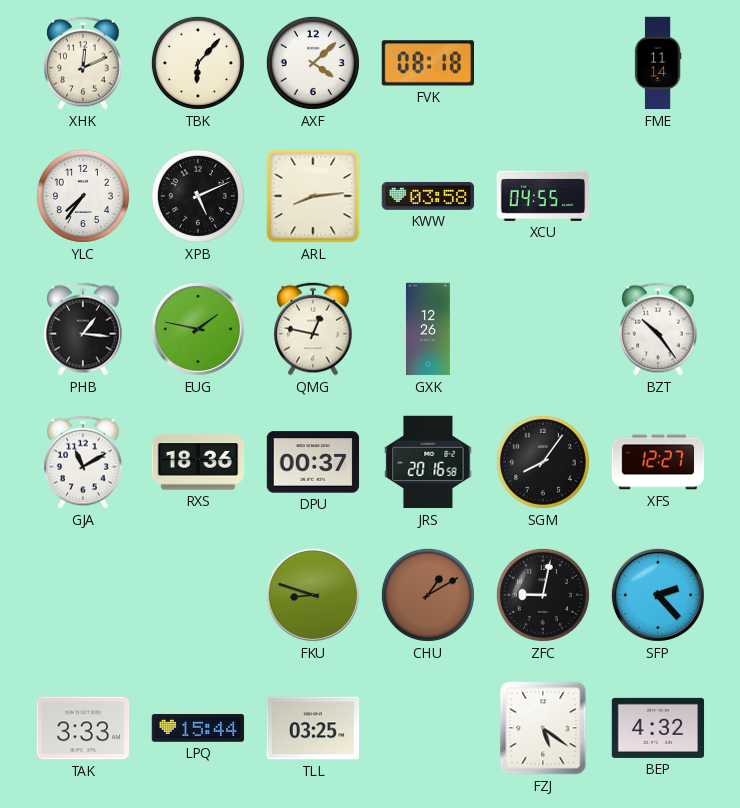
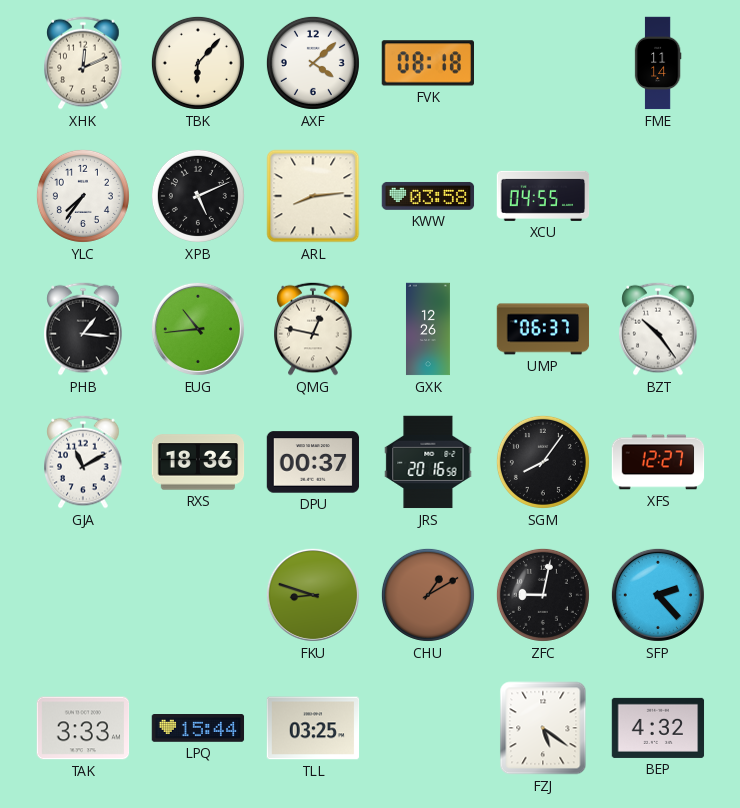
EUG: 1:47 -> 10:44 (198, 329)
UMP: none -> 06:37 (543, 329)
